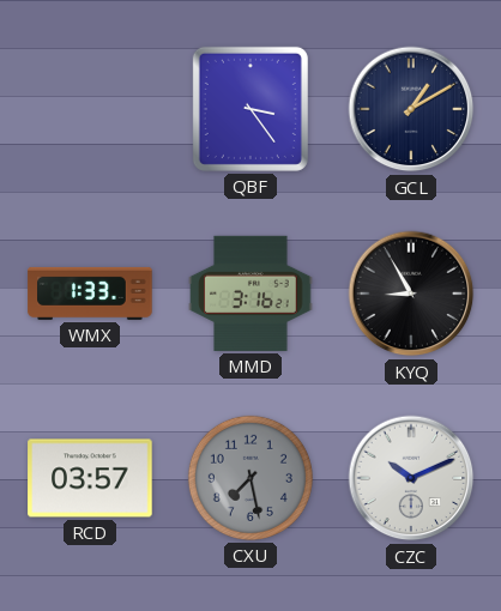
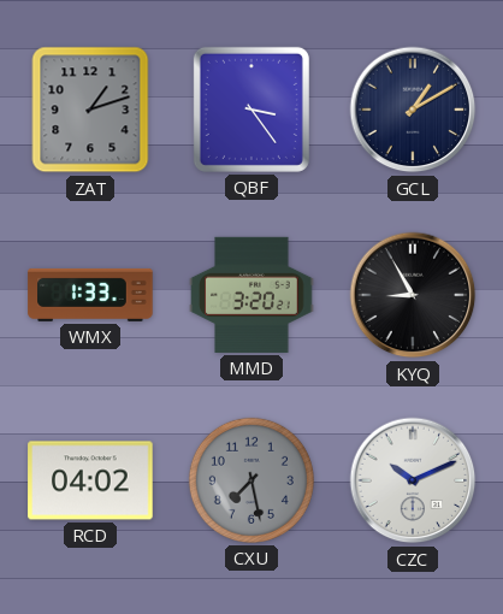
ZAT: none -> 1:12 (90, 110)
MMD: 3:16 -> 3:20 (251, 295)
RCD: 03:57 -> 04:02 (90, 480)
